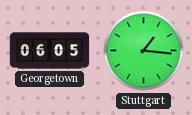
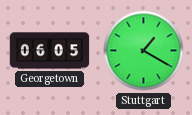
Stuttgart: 1:16 -> 1:20 (144, 51)
